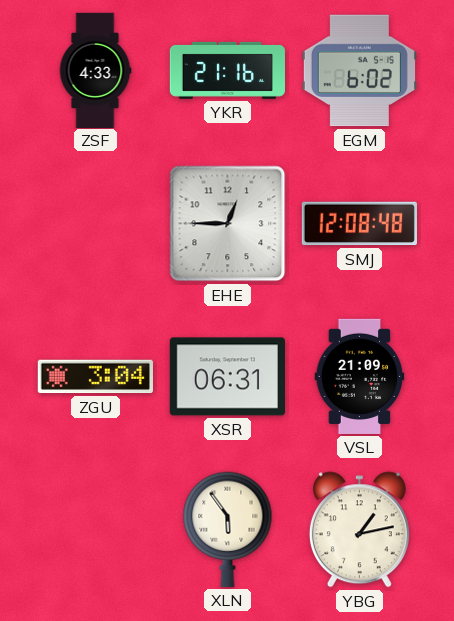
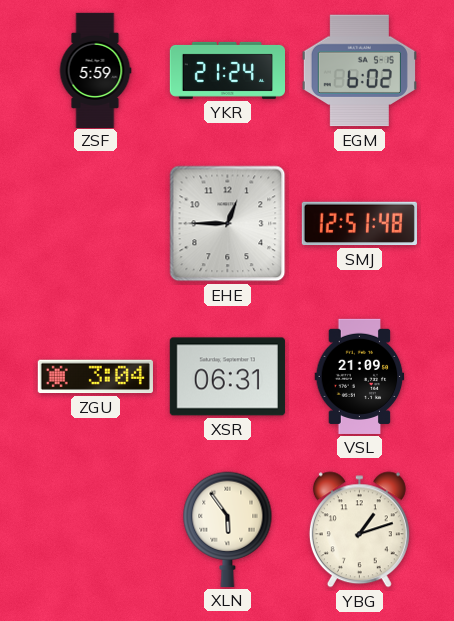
ZSF: 4:33 -> 5:59 (95, 70)
YKR: 21:16 -> 21:24 (227, 70)
SMJ: 12:08 -> 12:51 (359, 224)
YBG: 1:13 -> 1:12 (359, 530)
